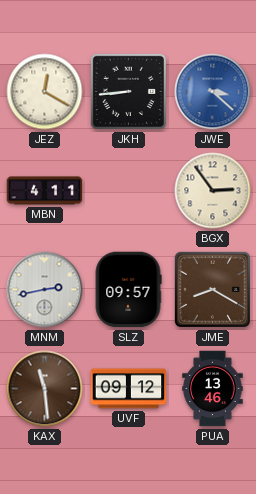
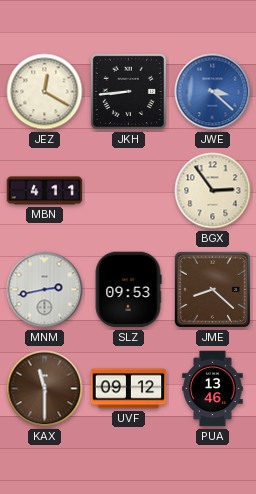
SLZ: 09:57 -> 09:53 (128, 290)
JME: 8:20 -> 8:22 (212, 289)
KAX: 11:29 -> 11:30 (45, 389)
